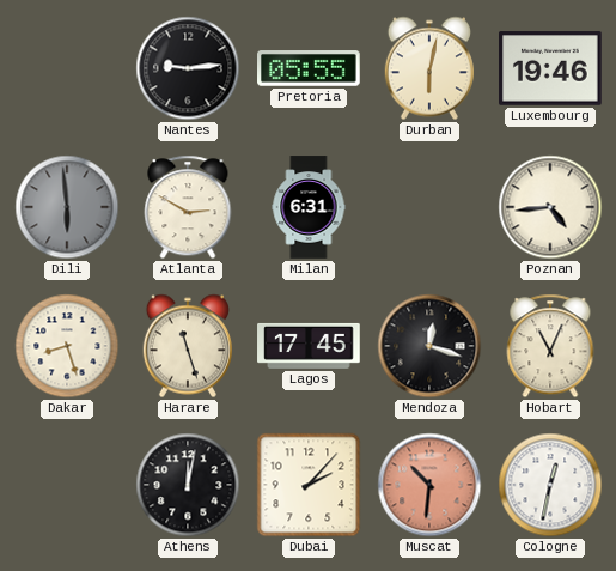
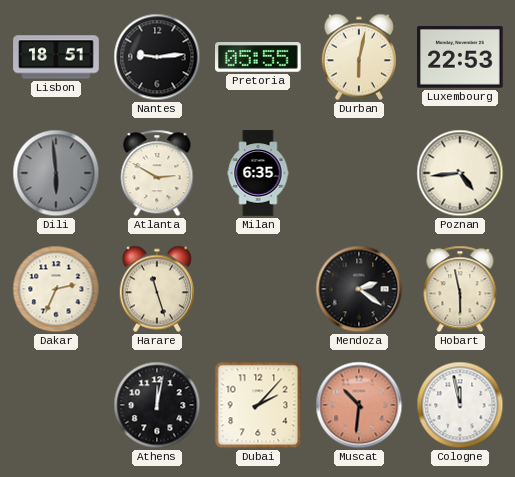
Lisbon: none -> 18:51 (56, 57)
Luxembourg: 19:46 -> 22:53 (461, 57)
Milan: 6:31 -> 6:35 (258, 173)
Dakar: 8:27 -> 2:34 (56, 289)
Lagos: 17:45 -> none (309, 346)
Mendoza: 12:18 -> 2:21 (359, 289)
Hobart: 11:04 -> 5:58 (460, 289)
Cologne: 12:32 -> 11:58 (460, 405)
